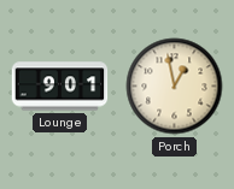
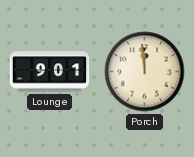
Porch: 12:58 -> 11:59 (145, 72)
